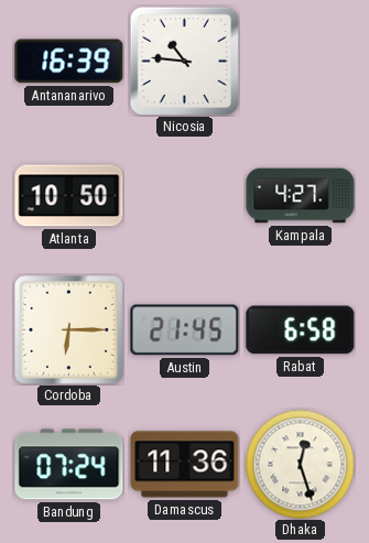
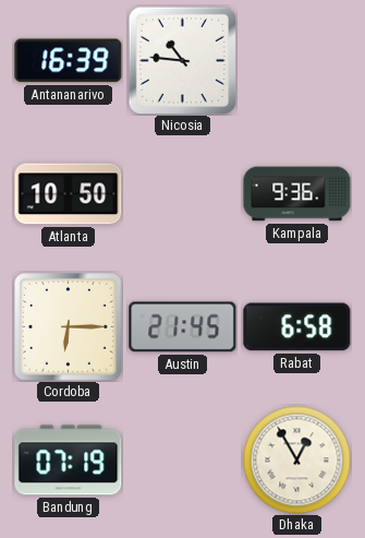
Kampala: 4:27 -> 9:36 (297, 194)
Bandung: 07:24 -> 07:19 (69, 461)
Damascus: 11:36 -> none (185, 465)
Dhaka: 12:27 -> 12:55 (297, 461)
